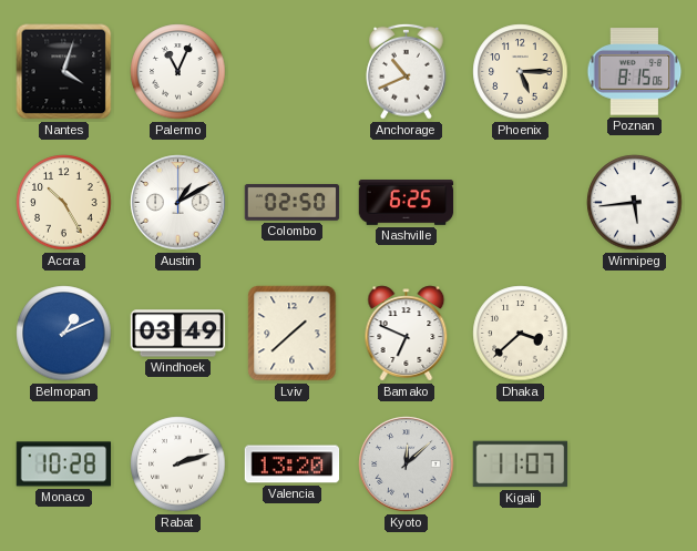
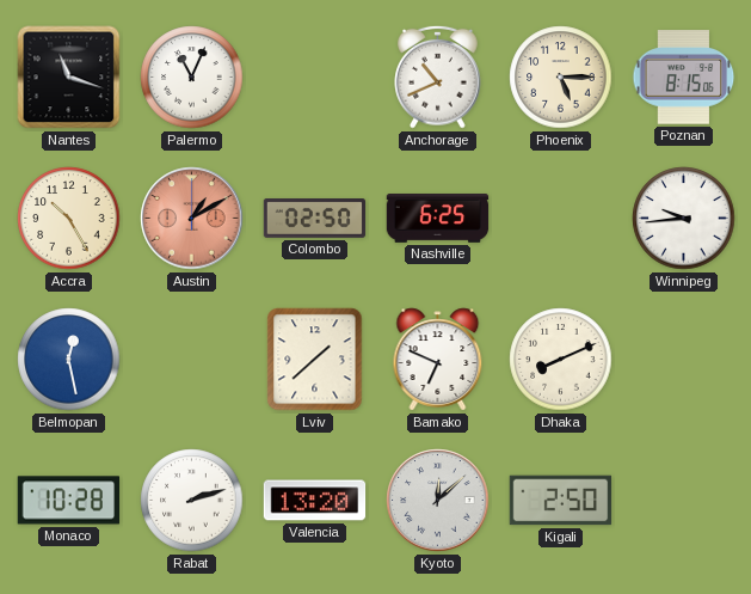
Nantes: 4:03 -> 11:18 (69, 78)
Austin dial: white -> salmon (192, 219)
Winnipeg: 5:44 -> 9:44 (684, 219)
Belmopan: 1:11 -> 12:28 (69, 360)
Windhoek: 03:49 -> none (178, 334)
Dhaka: 3:38 -> 8:11 (561, 360)
Kigali: 11:07 -> 2:50 (561, 501)
